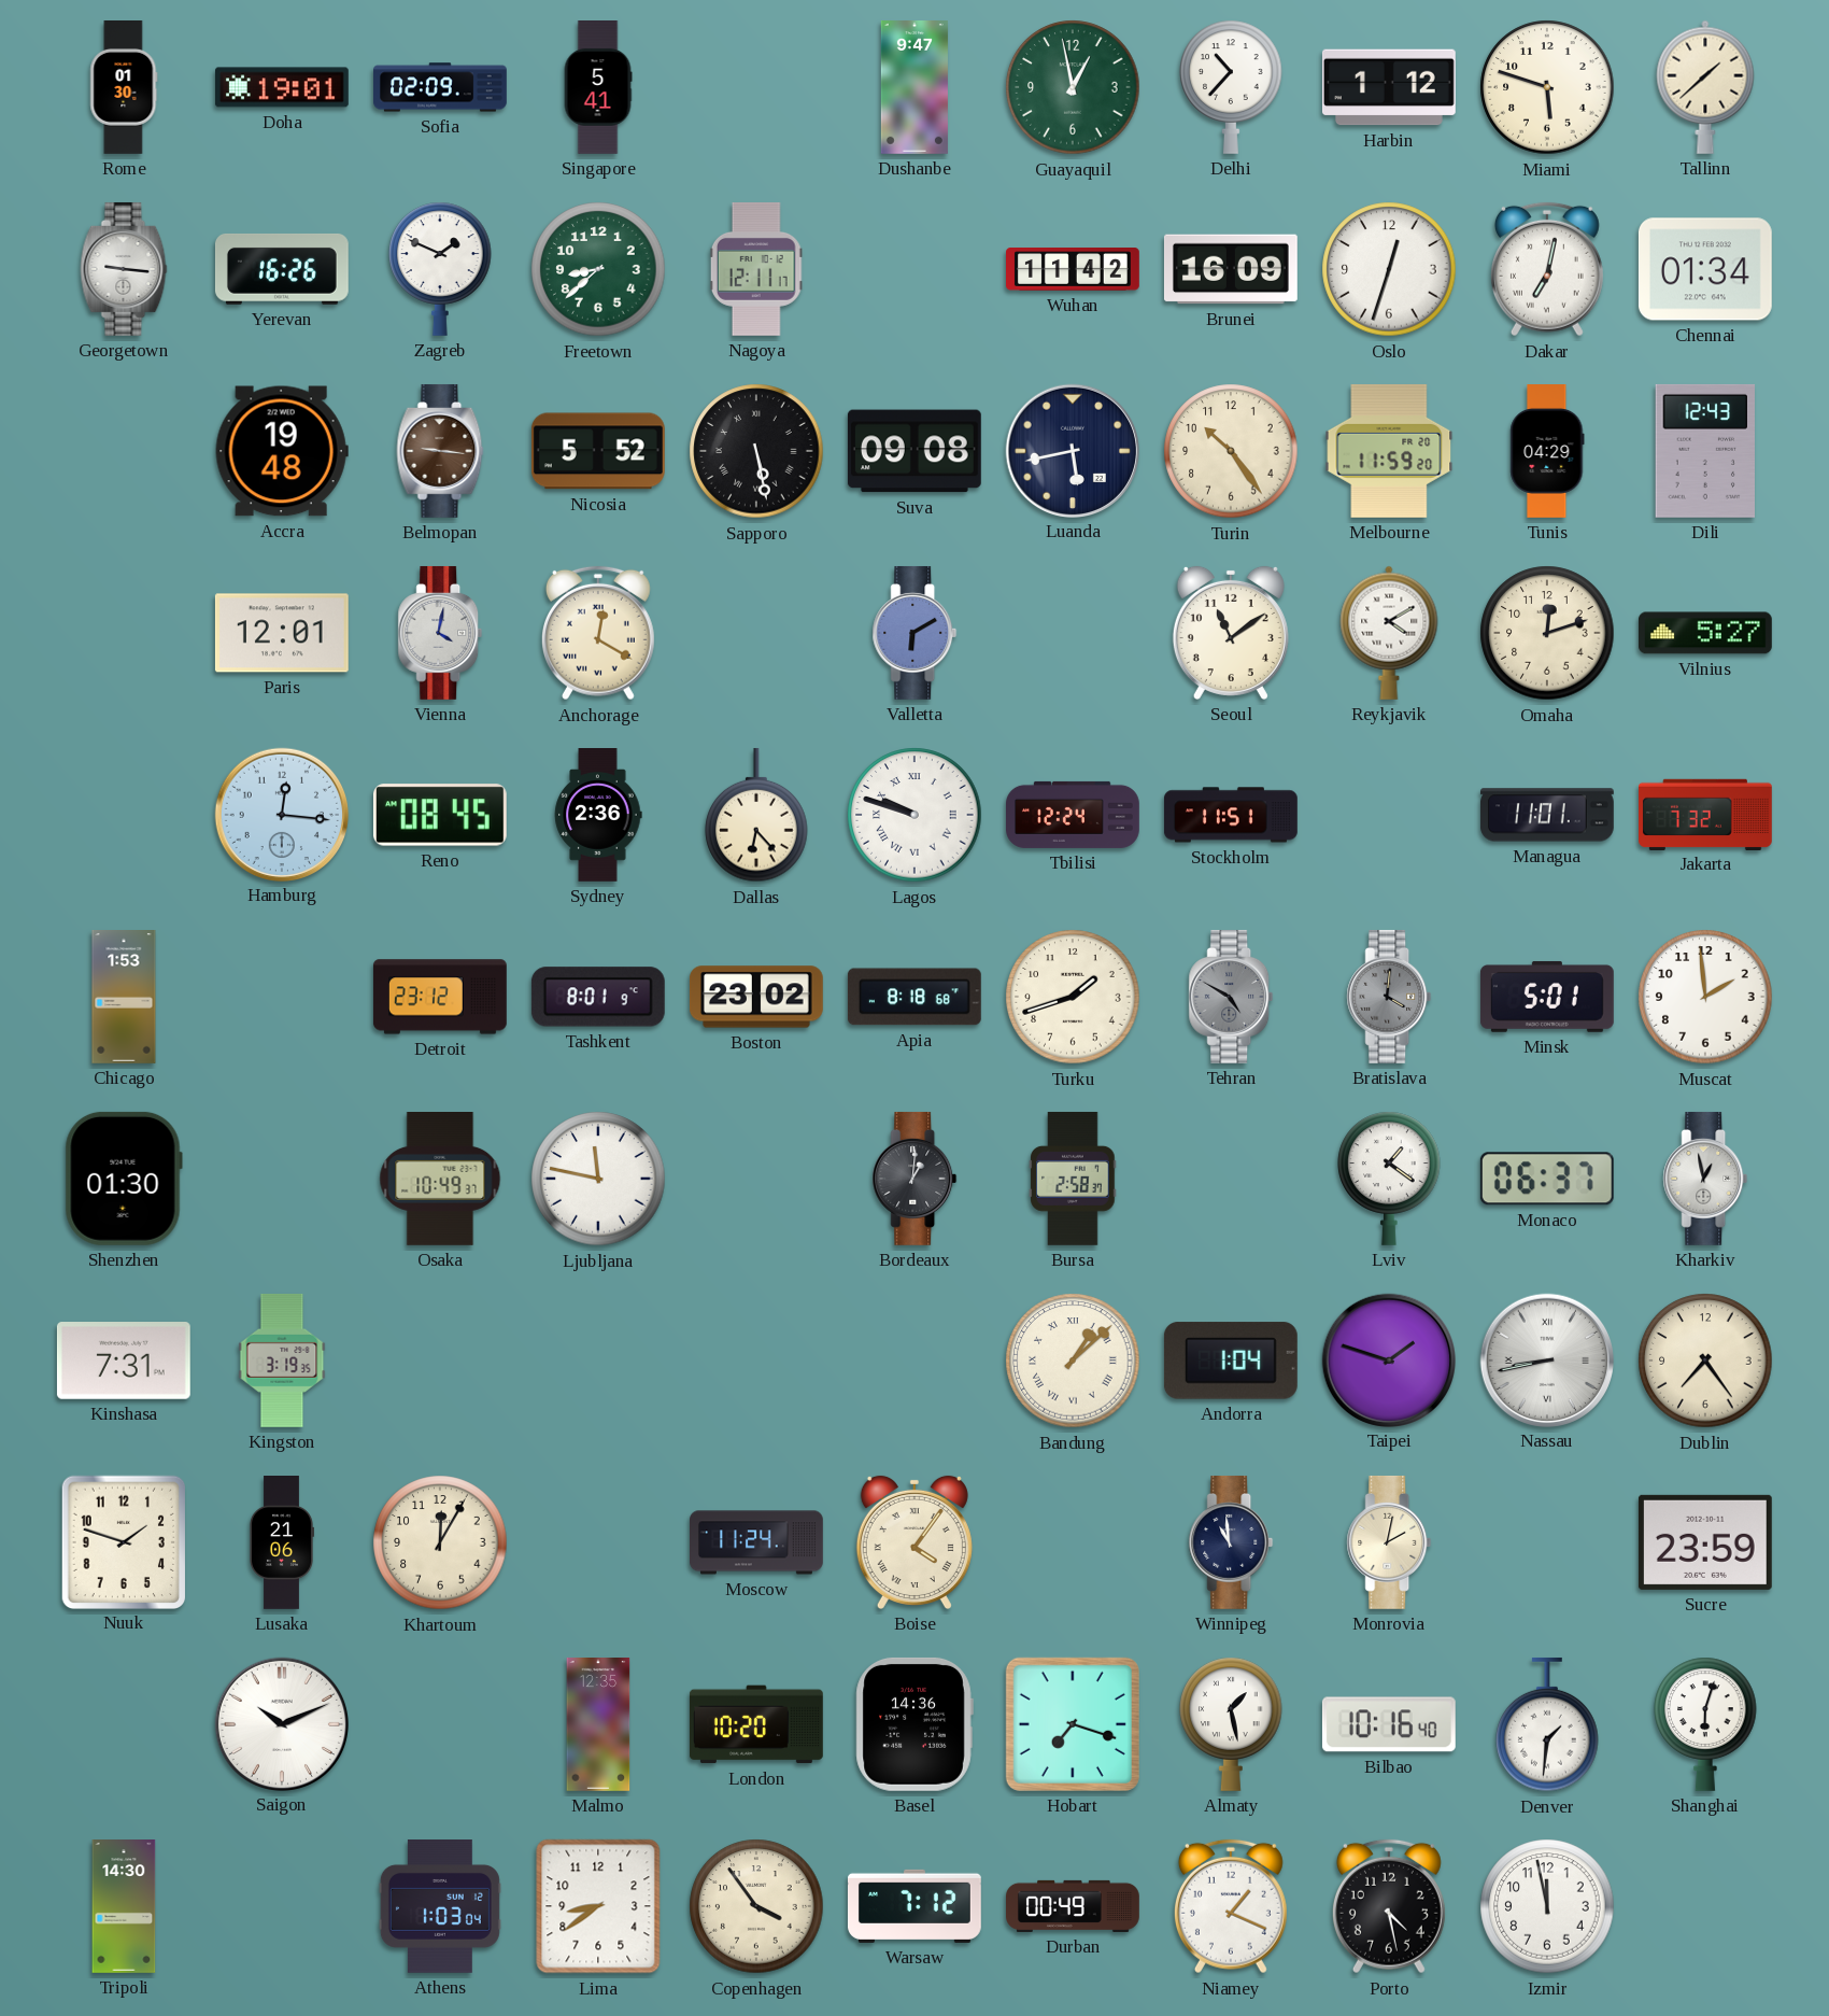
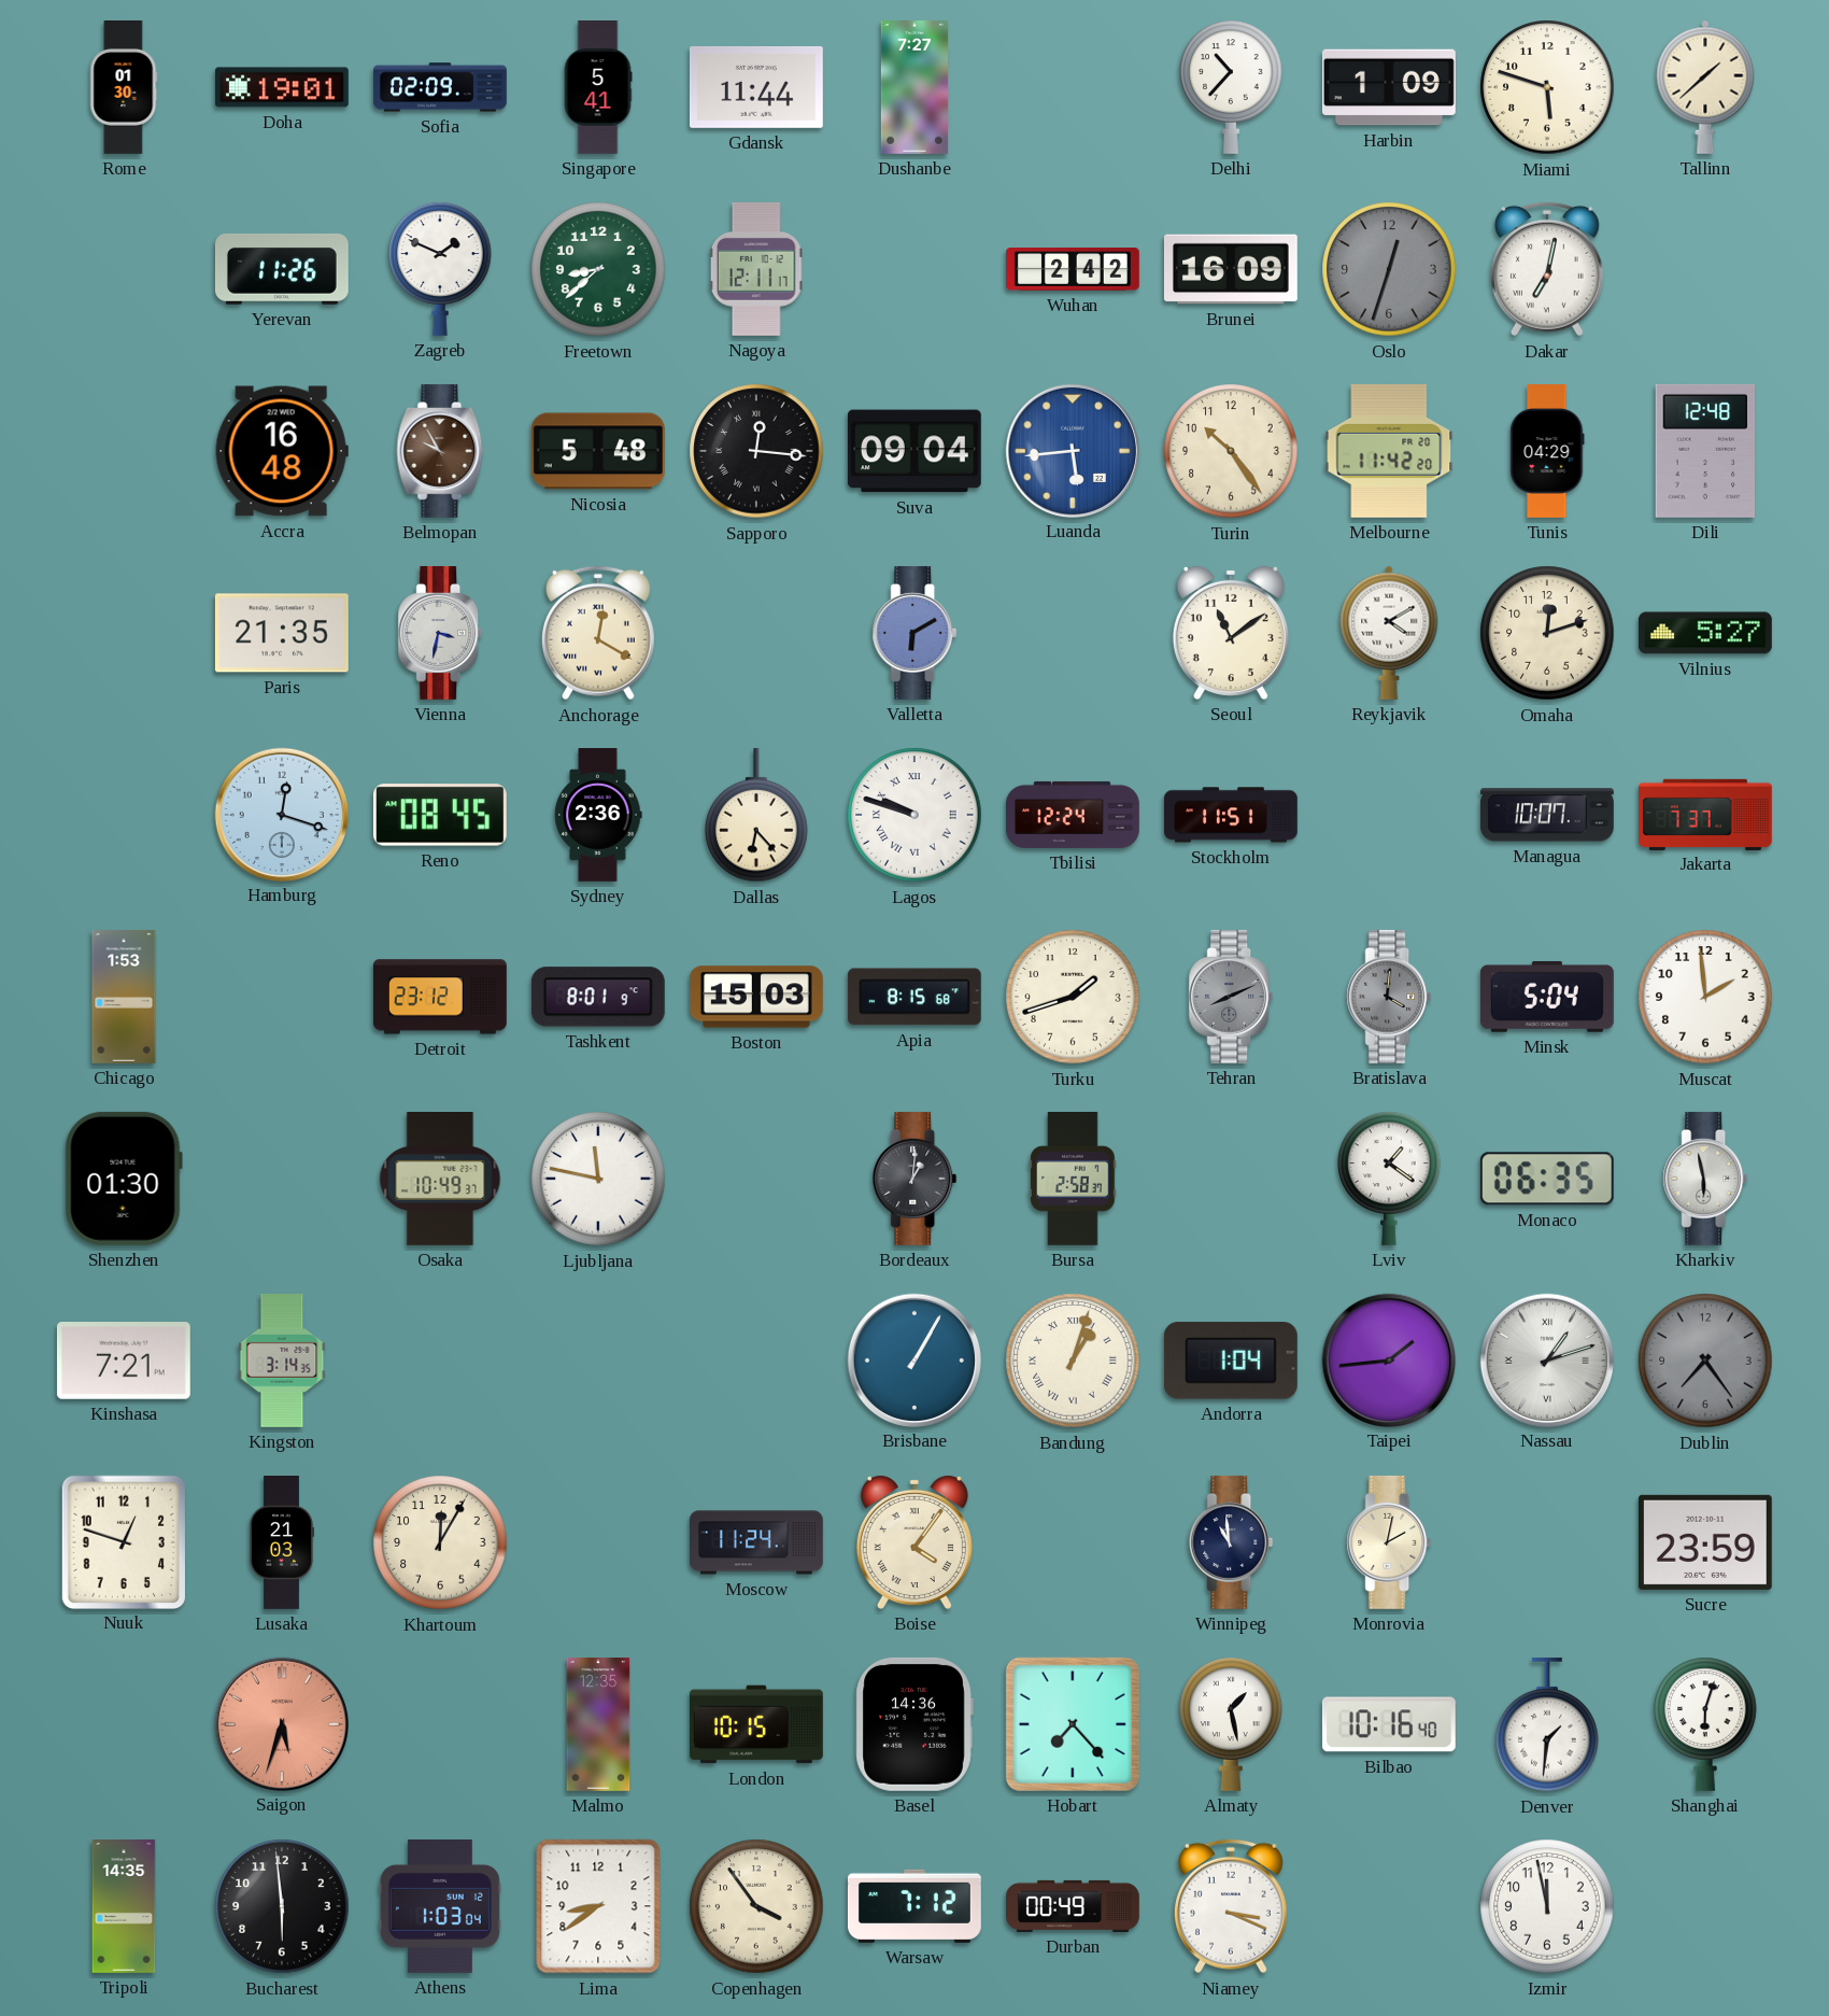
Gdansk: none -> 11:44 (756, 87)
Dushanbe: 9:47 -> 7:27 (914, 88)
Guayaquil: 12:58 -> none (1073, 87)
Harbin: 1:12 -> 1:09 (1389, 87)
Georgetown: 9:16 -> none (124, 269)
Yerevan: 16:26 -> 11:26 (282, 269)
Wuhan: 11:42 -> 2:42 (1074, 270)
Oslo dial: white -> grey (1389, 269)
Chennai: 01:34 -> none (1705, 269)
Accra: 19:48 -> 16:48 (282, 451)
Belmopan: 9:16 -> 9:55 (440, 451)
Nicosia: 5:52 -> 5:48 (598, 451)
Sapporo: 5:28 -> 12:16 (756, 451)
Suva: 09:08 -> 09:04 (914, 451)
Luanda: 5:43 -> 5:44 (1072, 450)
Luanda dial: navy -> blue (1072, 450)
Melbourne: 11:59 -> 11:42 (1389, 451)
Dili: 12:43 -> 12:48 (1704, 451)
Paris: 12:01 -> 21:35 (282, 633)
Vienna: 4:02 -> 3:32 (440, 633)
Hamburg: 12:16 -> 12:18 (281, 814)
Managua: 11:01 -> 10:07 (1547, 815)
Jakarta: 7:32 -> 7:37 (1706, 814)
Boston: 23:02 -> 15:03 (756, 997)
Apia: 8:18 -> 8:15 (914, 997)
Tehran: 4:50 -> 8:11 (1231, 997)
Minsk: 5:01 -> 5:04 (1547, 997)
Monaco: 06:37 -> 06:35 (1547, 1179)
Kharkiv: 12:58 -> 5:58 (1705, 1179)
Kinshasa: 7:31 -> 7:21 (124, 1362)
Kingston: 3:19 -> 3:14 (282, 1361)
Brisbane: none -> 1:05 (913, 1359)
Bandung: 1:08 -> 1:03 (1073, 1361)
Taipei: 1:48 -> 1:44 (1388, 1359)
Nassau: 8:43 -> 1:12 (1546, 1359)
Dublin dial: cream -> grey (1705, 1361)
Nuuk: 1:48 -> 12:48 (123, 1541)
Lusaka: 21:06 -> 21:03 (281, 1543)
Saigon: 10:11 -> 5:33 (281, 1723)
Saigon dial: white -> salmon (281, 1723)
London: 10:20 -> 10:15 (756, 1724)
Hobart: 7:18 -> 7:23 (1073, 1724)
Tripoli: 14:30 -> 14:35 (124, 1907)
Bucharest: none -> 5:59 (282, 1906)
Niamey: 1:19 -> 3:19 (1231, 1906)
Porto: 4:28 -> none (1389, 1906)
